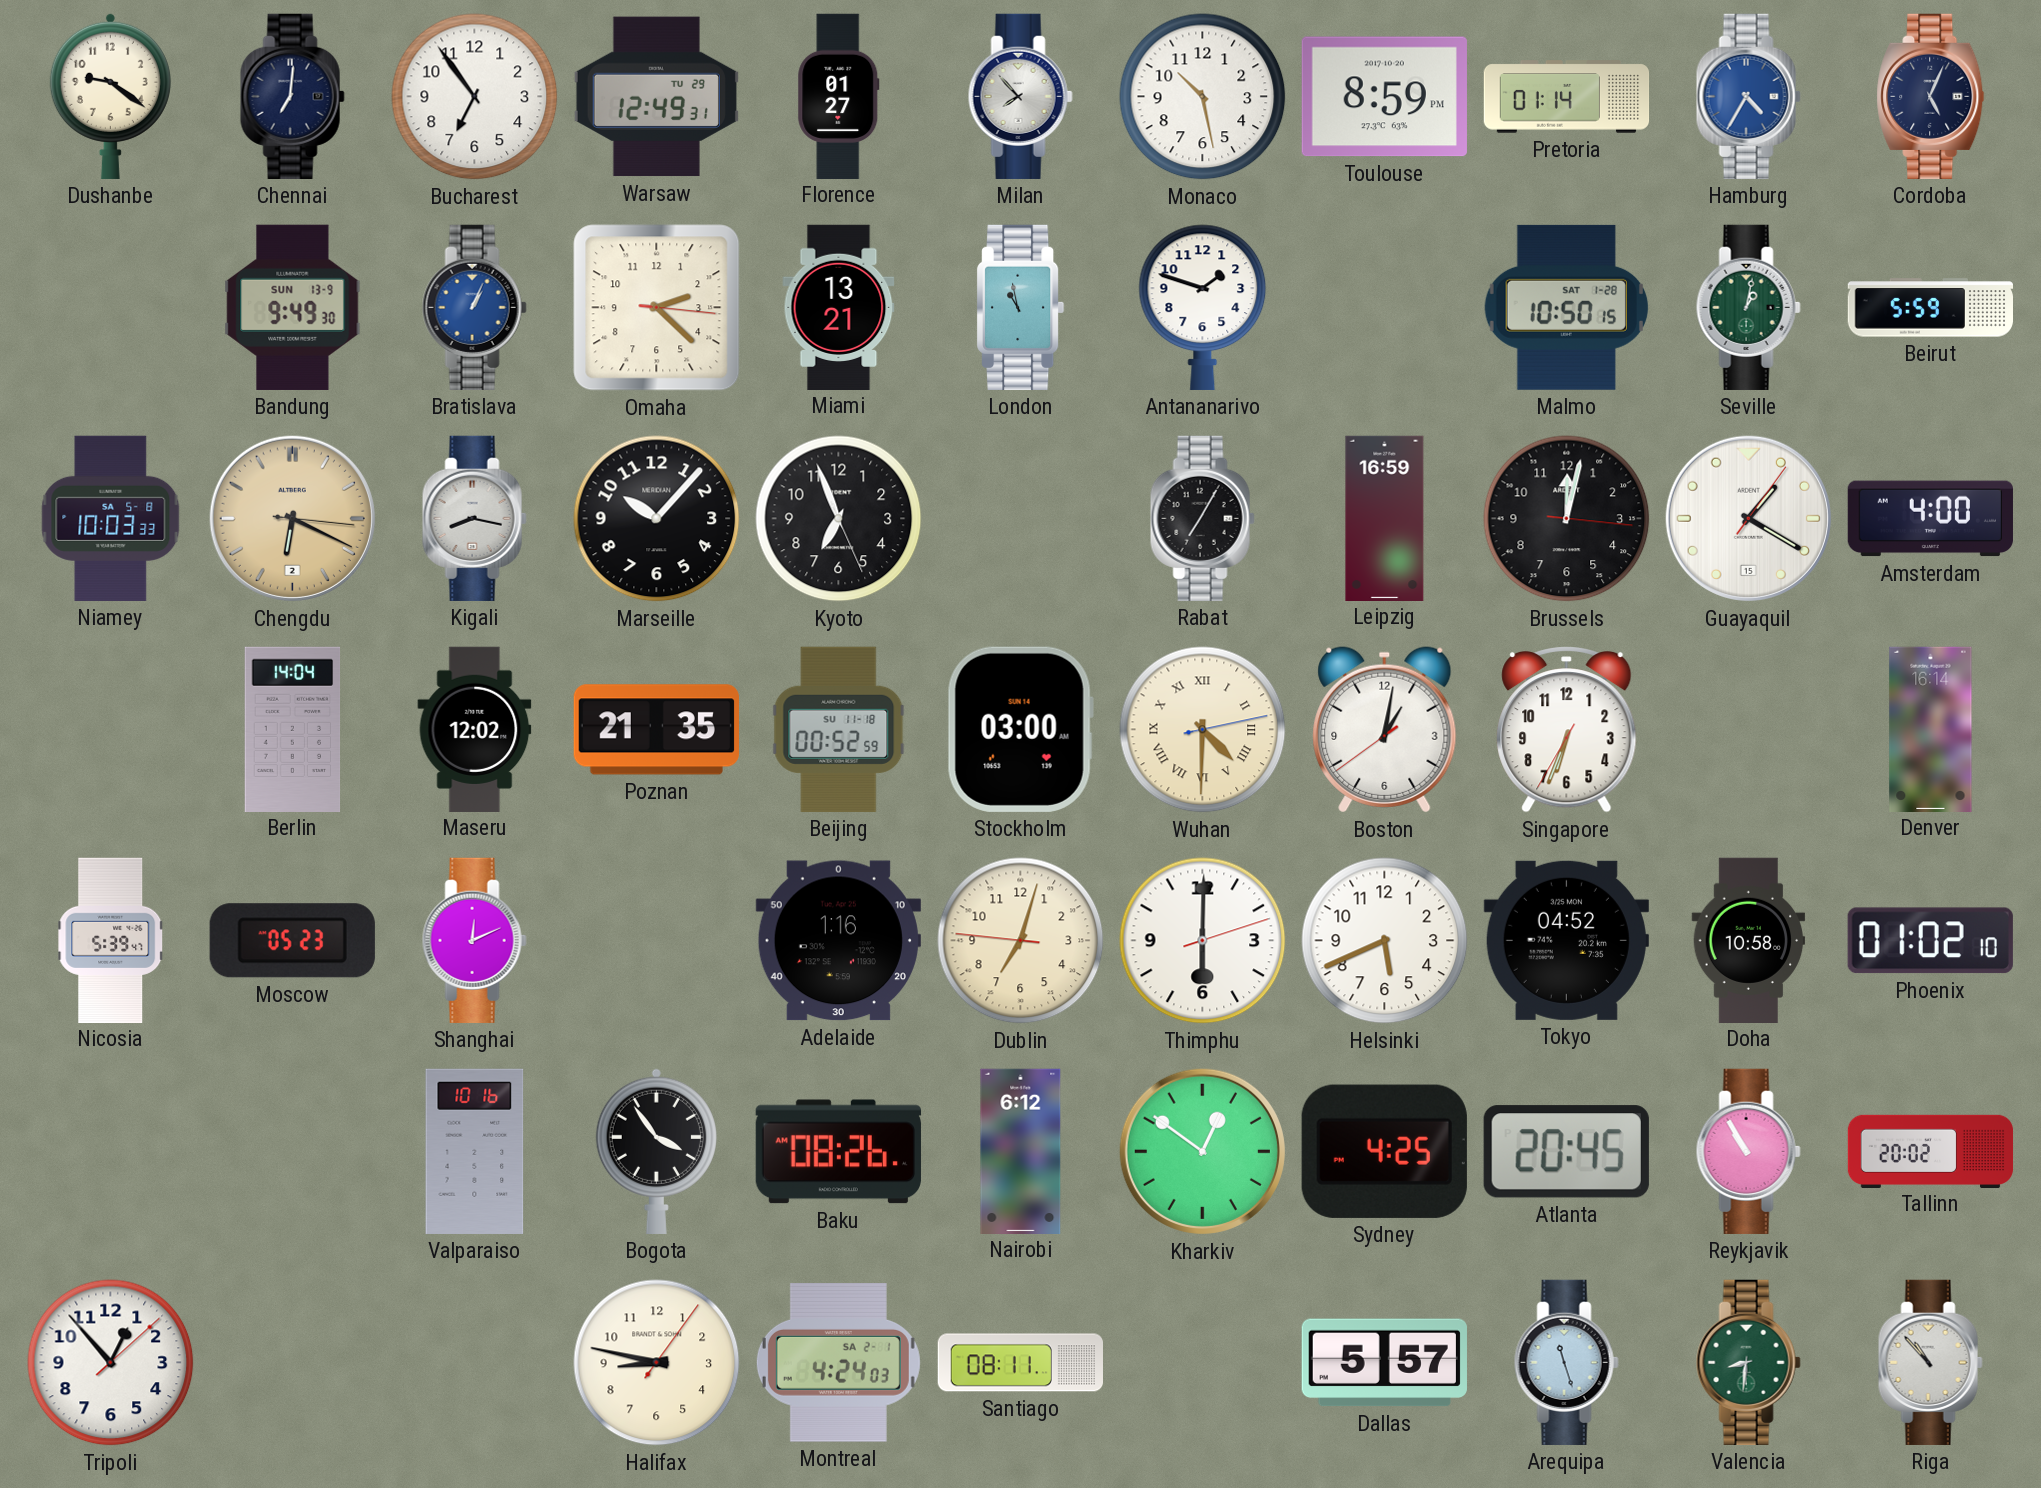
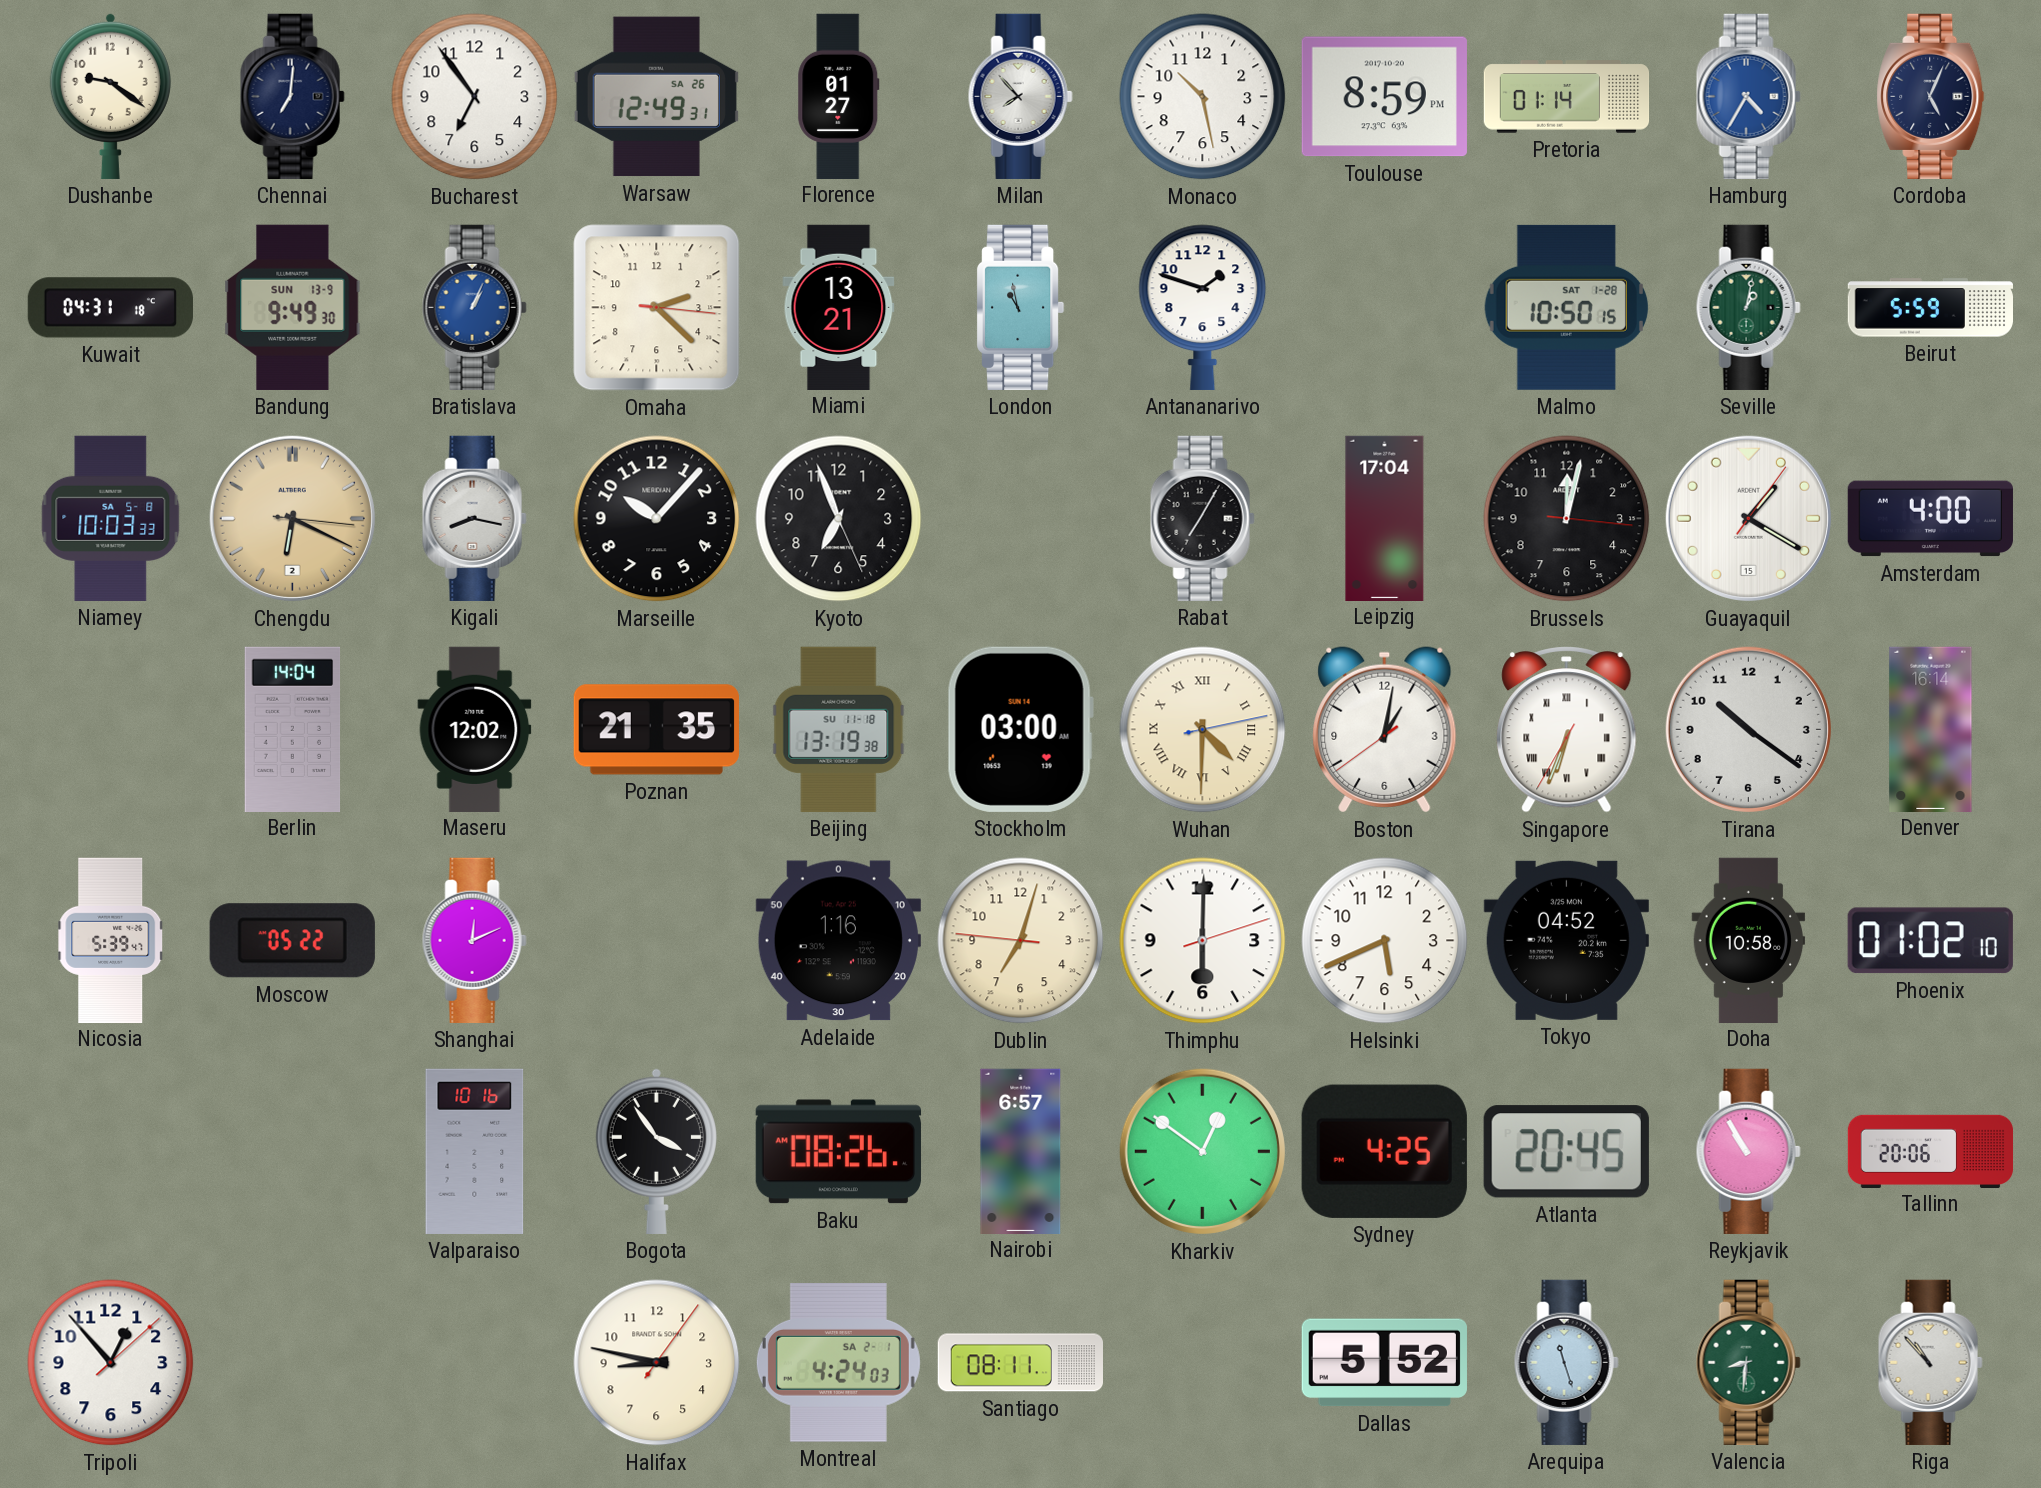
Warsaw date: TU 29 -> SA 26 (656, 97)
Kuwait: none -> 04:31 (110, 308)
Leipzig: 16:59 -> 17:04 (1385, 518)
Beijing: 00:52 -> 13:19 (839, 729)
Singapore numerals: Arabic -> Roman (1567, 730)
Tirana: none -> 10:21 (1748, 729)
Moscow: 05:23 -> 05:22 (292, 941)
Nairobi: 6:12 -> 6:57 (1021, 1151)
Tallinn: 20:02 -> 20:06 (1931, 1151)
Dallas: 5:57 -> 5:52 (1384, 1363)
